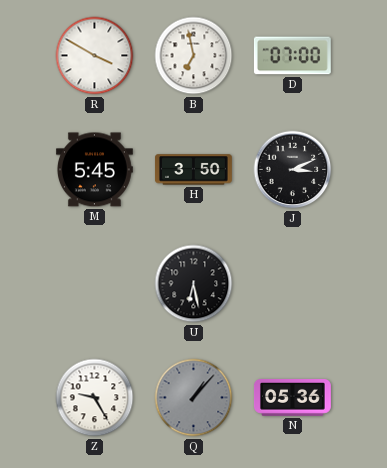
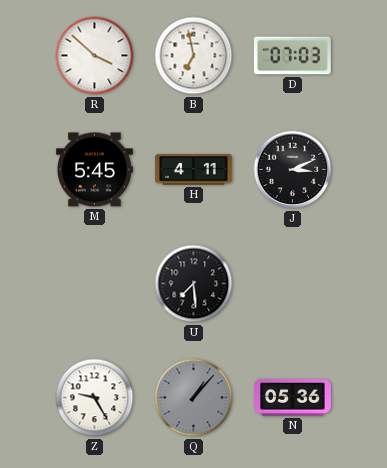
R: 3:50 -> 3:52 (95, 56)
D: 07:00 -> 07:03 (292, 56)
H: 3:50 -> 4:11 (193, 170)
U: 6:28 -> 7:29 (194, 284)
